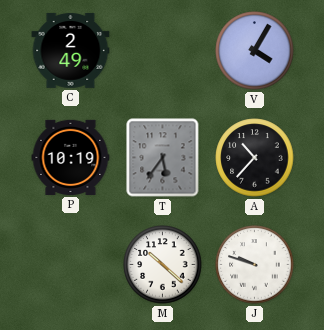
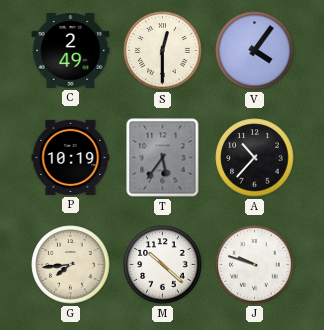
S: none -> 12:30 (163, 51)
V: 4:05 -> 4:06 (255, 51)
G: none -> 7:44 (71, 265)
